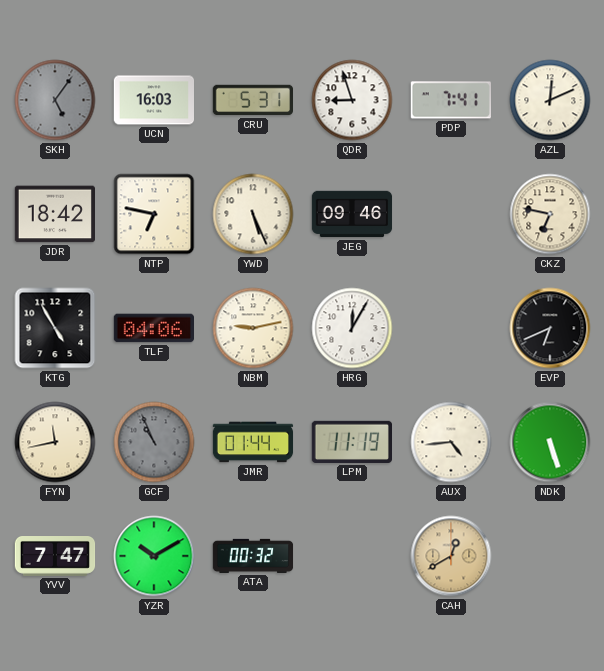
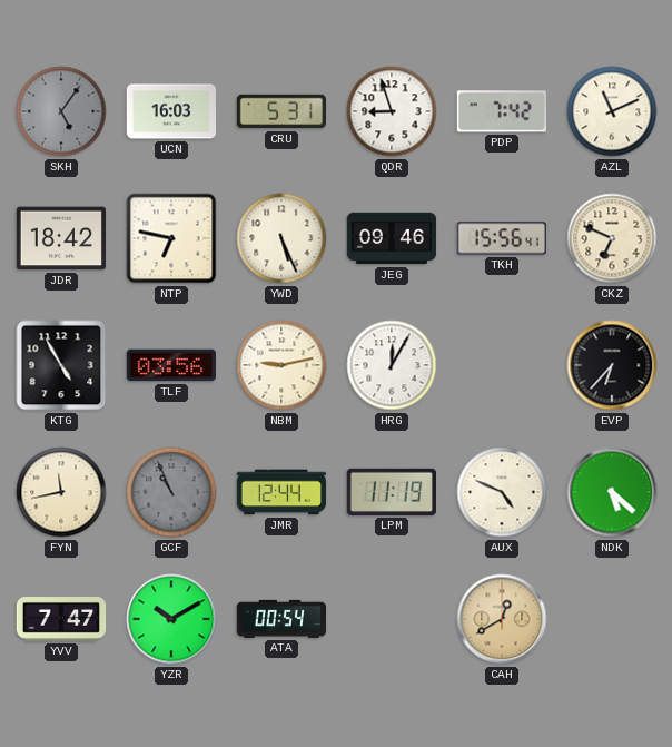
PDP: 7:41 -> 7:42 (501, 111)
AZL: 12:11 -> 11:11 (612, 111)
TKH: none -> 15:56 (501, 238)
CKZ: 6:47 -> 6:49 (612, 238)
TLF: 04:06 -> 03:56 (170, 365)
EVP: 6:41 -> 6:37 (612, 365)
JMR: 01:44 -> 12:44 (281, 492)
AUX: 4:44 -> 4:49 (502, 492)
NDK: 5:27 -> 5:22 (612, 492)
ATA: 00:32 -> 00:54 (281, 619)
